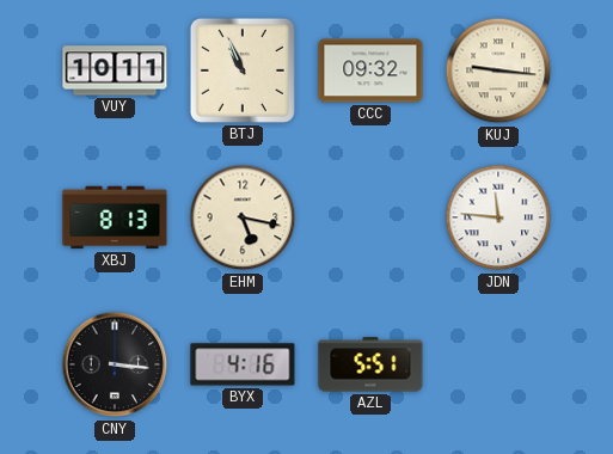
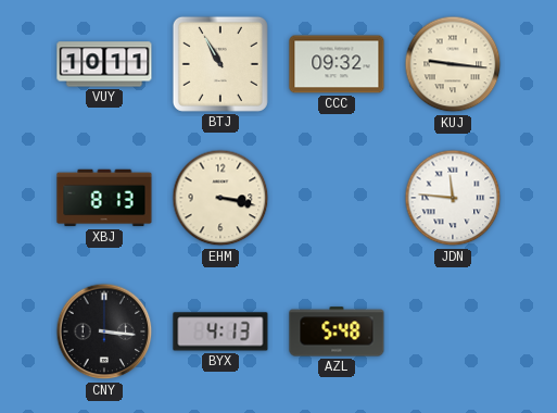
BTJ: 10:56 -> 10:55 (220, 64)
EHM: 5:17 -> 3:17 (220, 198)
BYX: 4:16 -> 4:13 (220, 331)
AZL: 5:51 -> 5:48 (337, 331)
